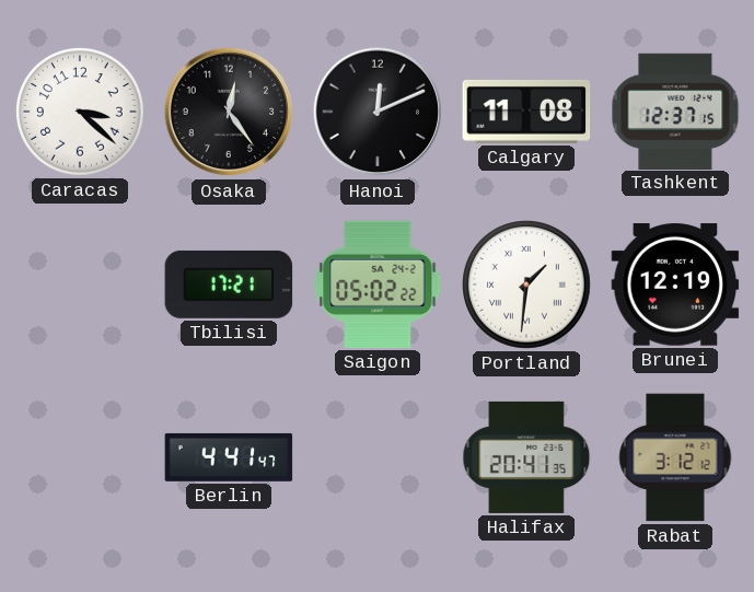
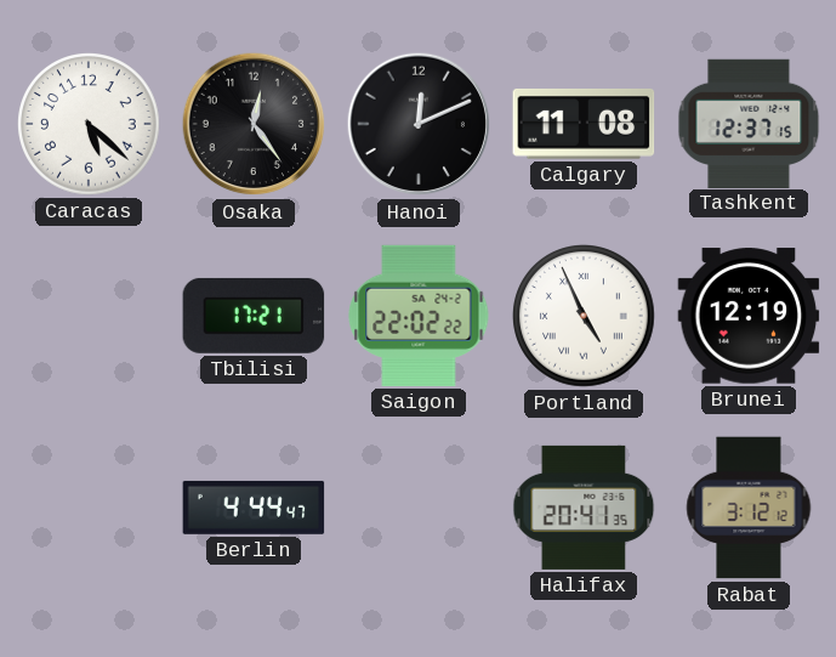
Caracas: 3:22 -> 5:22 (89, 124)
Saigon: 05:02 -> 22:02 (419, 316)
Portland: 1:31 -> 4:56 (584, 316)
Berlin: 4:41 -> 4:44 (254, 508)
